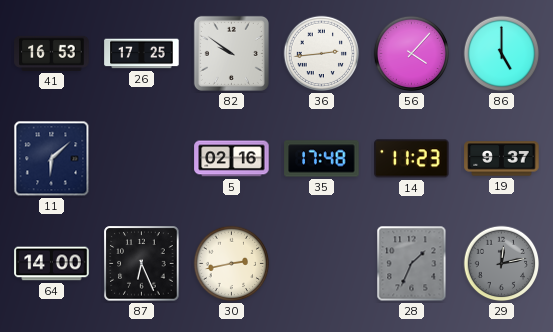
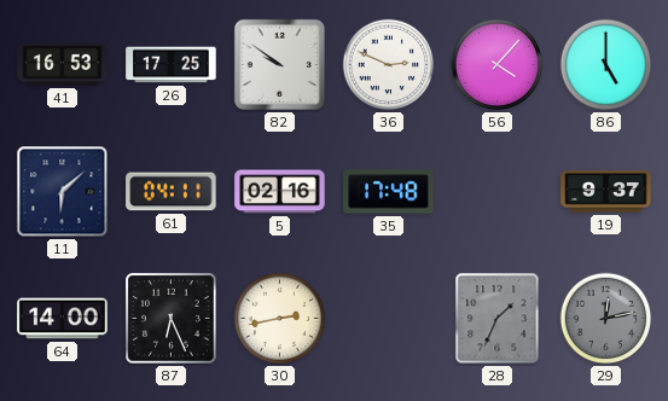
36: 2:44 -> 2:49 (389, 65)
61: none -> 04:11 (172, 192)
14: 11:23 -> none (412, 159)
